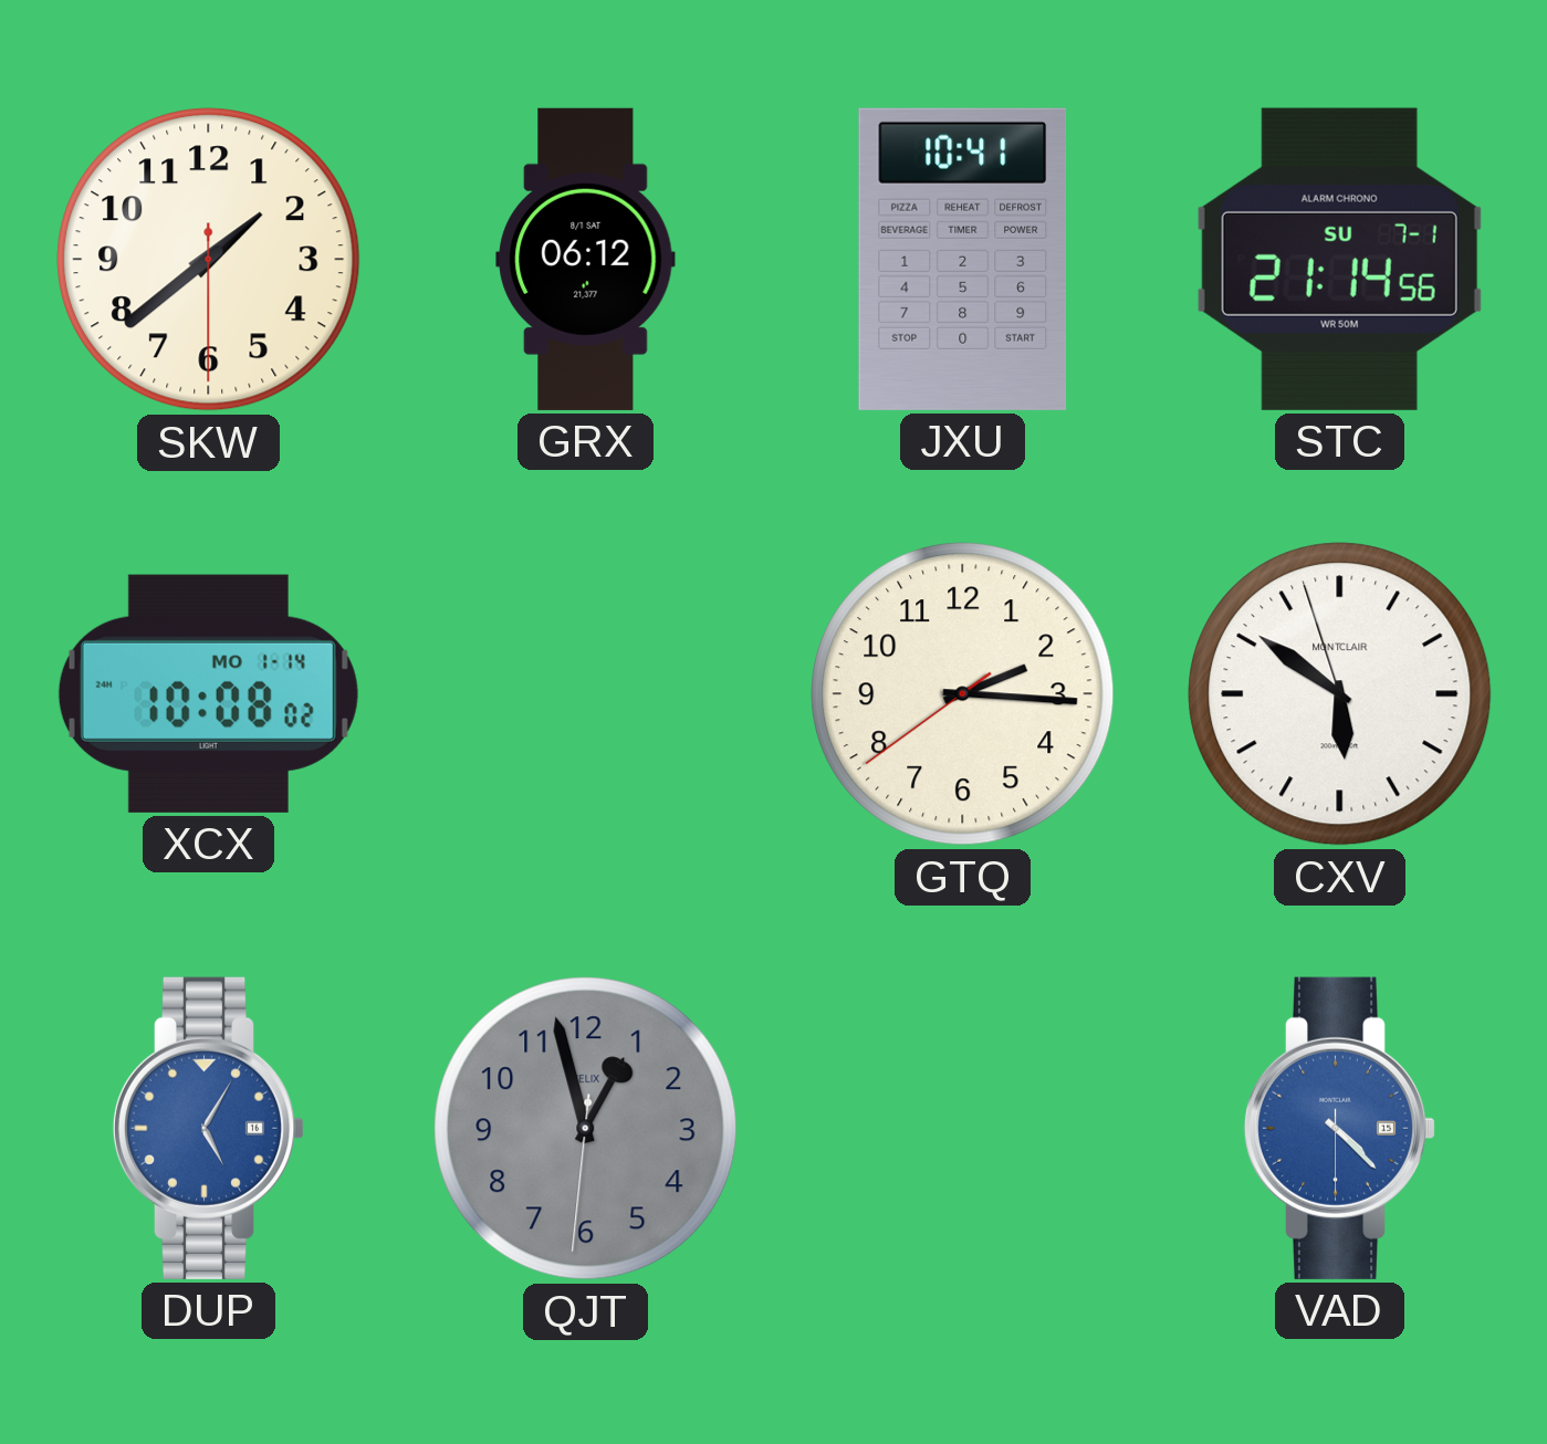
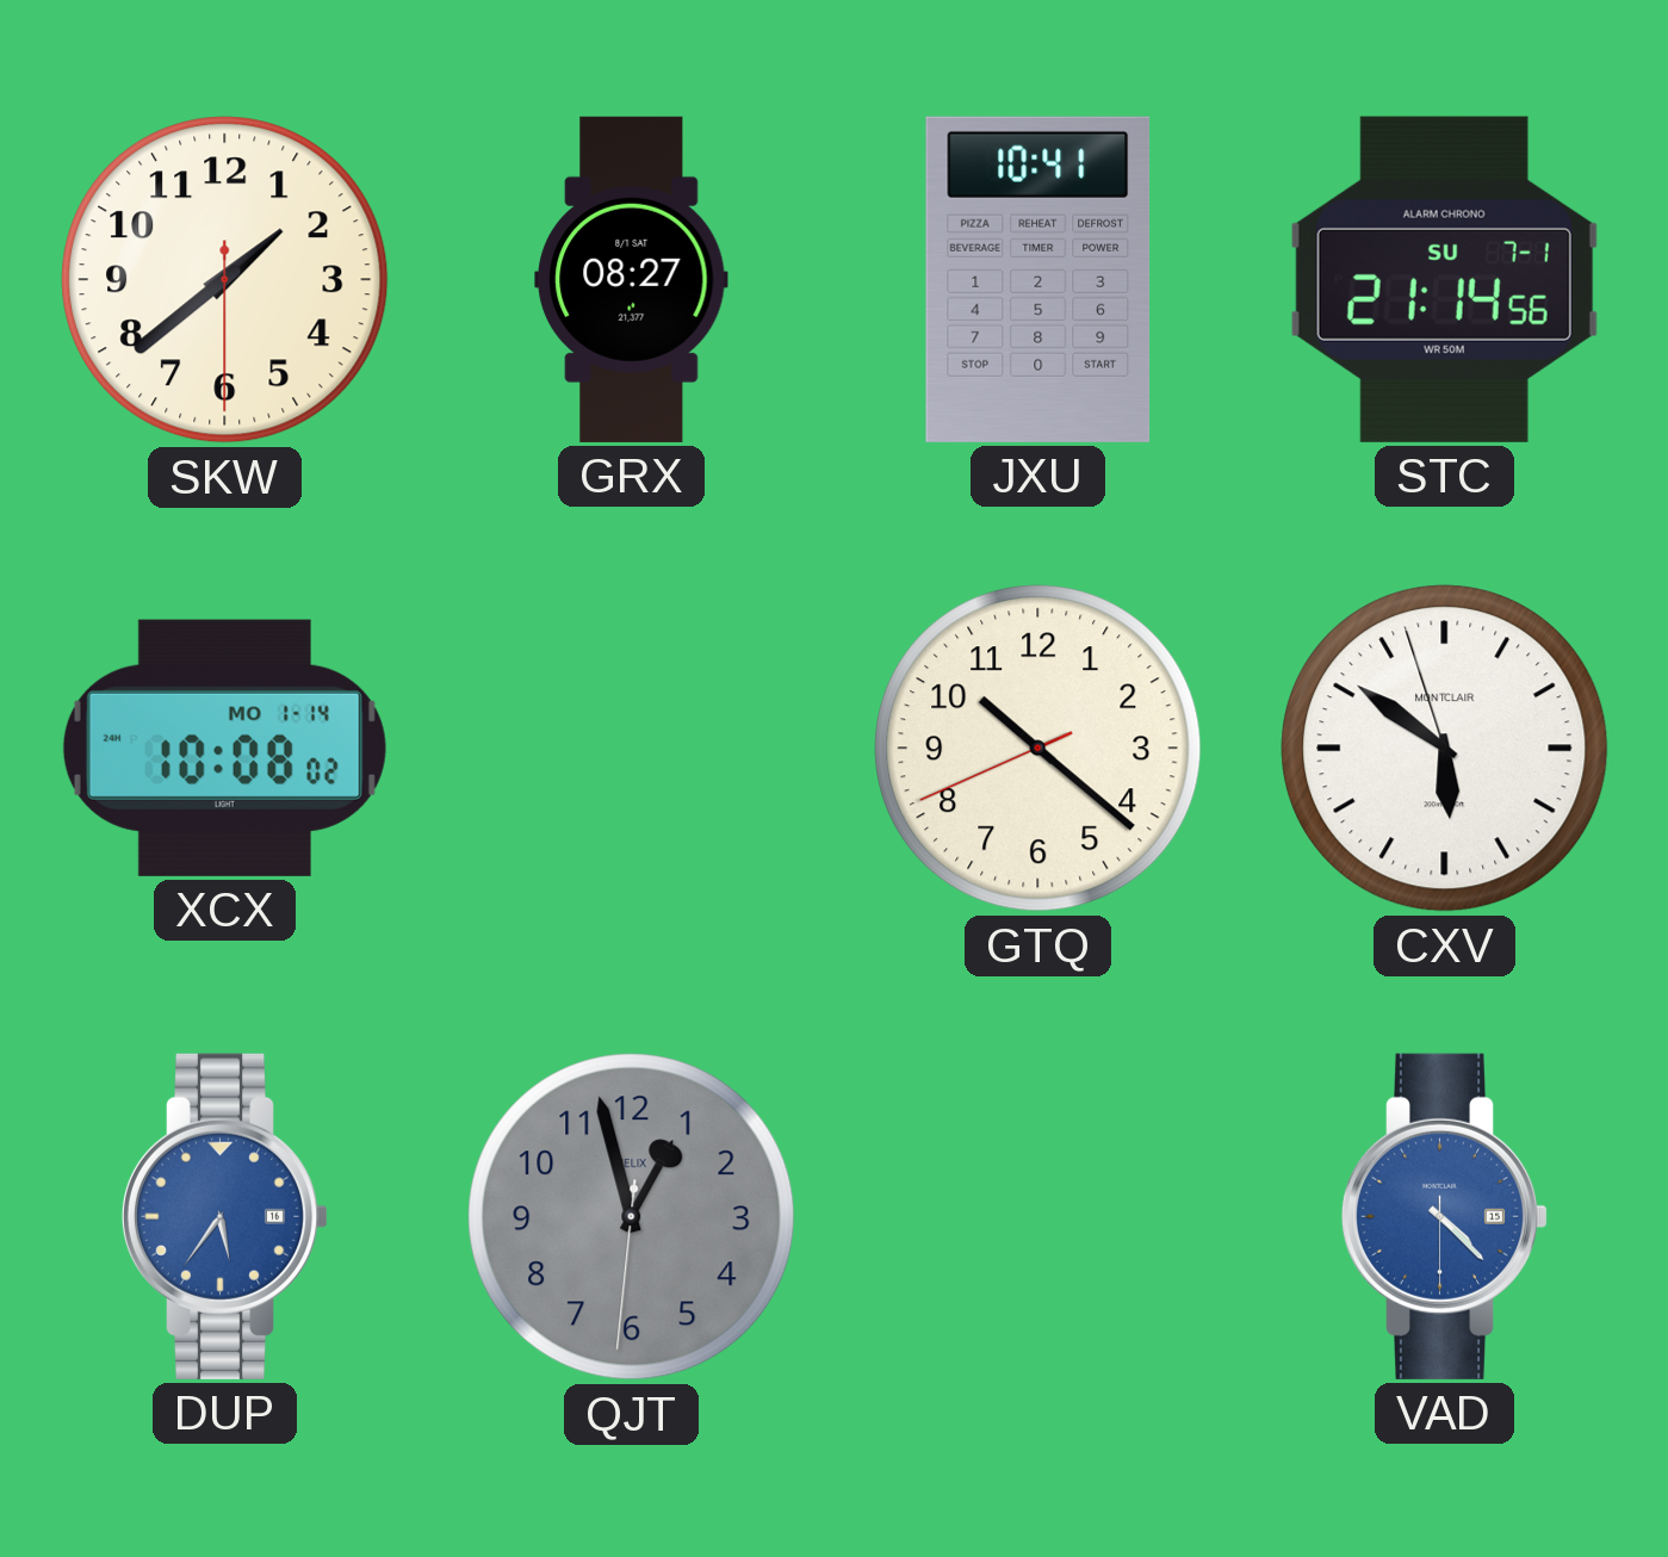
GRX: 06:12 -> 08:27 (632, 279)
GTQ: 2:15 -> 10:21 (1038, 749)
DUP: 5:05 -> 5:36 (225, 1216)
